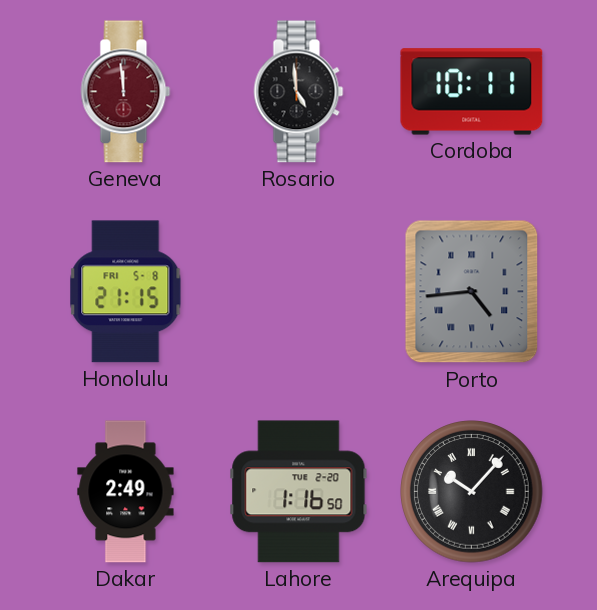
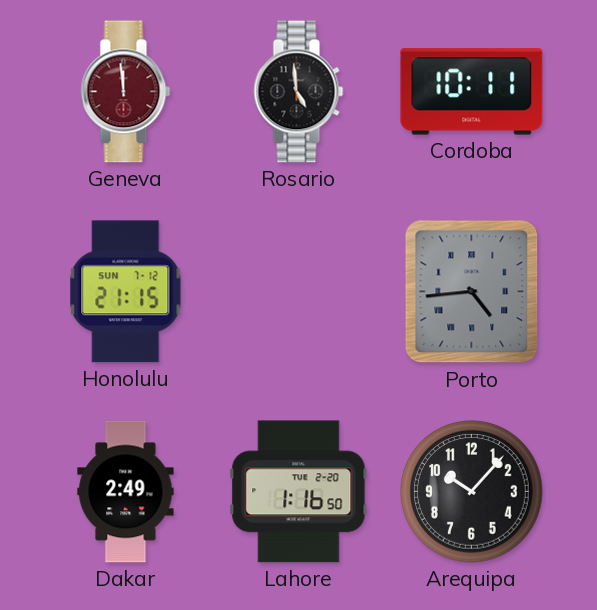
Honolulu date: FRI 5-8 -> SUN 7-12 (126, 292)
Arequipa numerals: Roman -> Arabic (472, 492)
